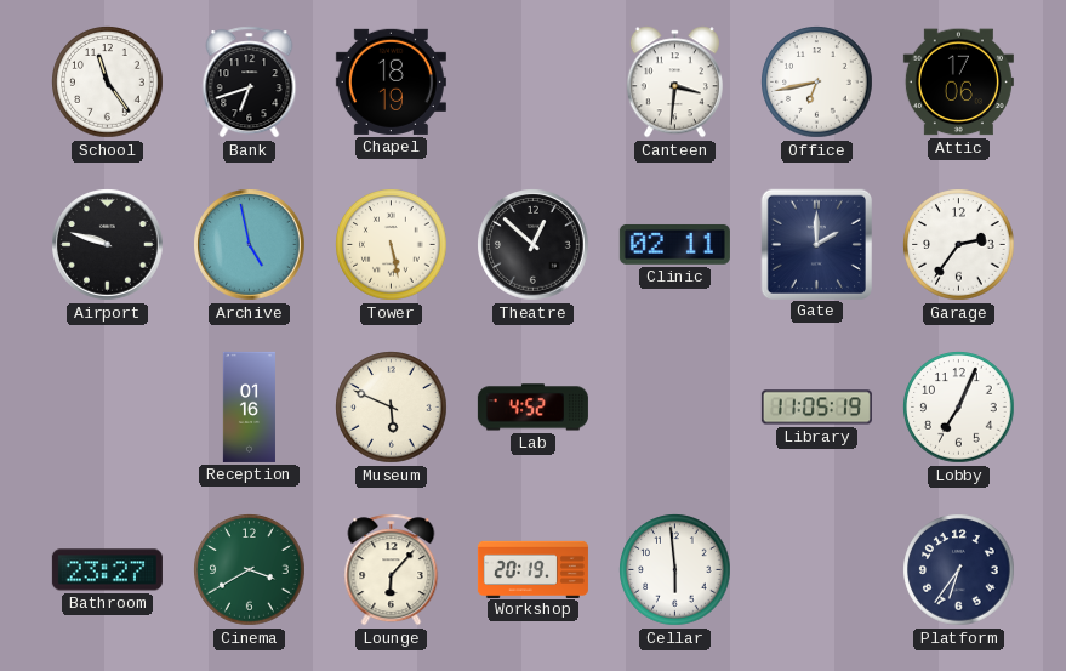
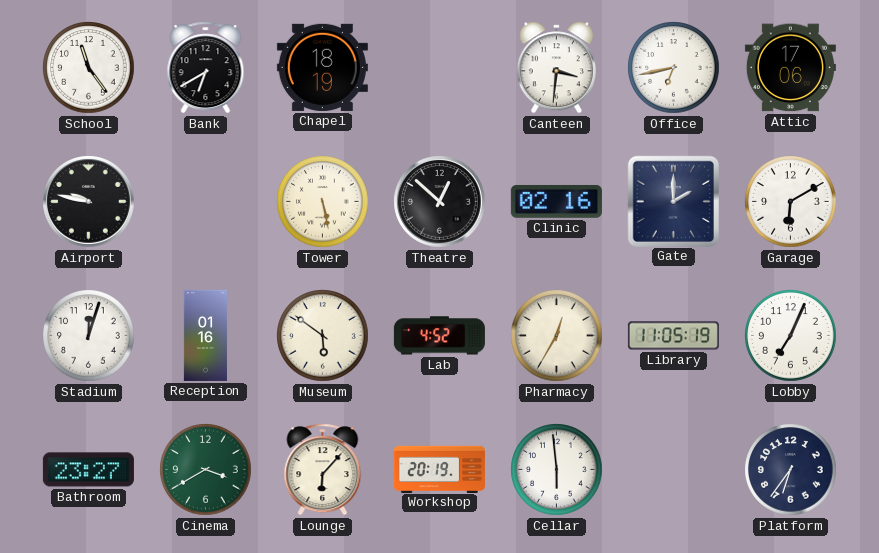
Bank: 6:42 -> 6:40 (206, 68)
Airport: 9:48 -> 9:47 (89, 202)
Archive: 4:58 -> none (250, 245)
Clinic: 02:11 -> 02:16 (556, 201)
Garage: 2:36 -> 6:10 (791, 202)
Stadium: none -> 12:03 (89, 336)
Museum: 5:49 -> 5:51 (323, 336)
Pharmacy: none -> 12:35 (557, 336)
